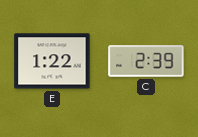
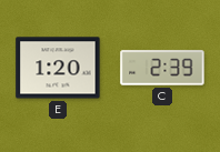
E: 1:22 -> 1:20 (58, 68)
